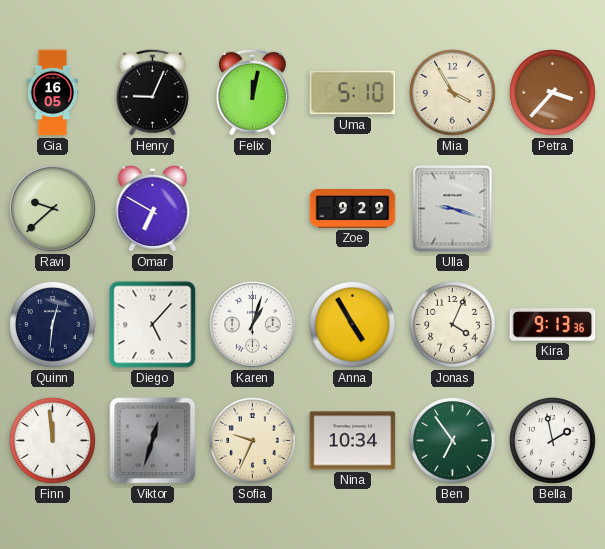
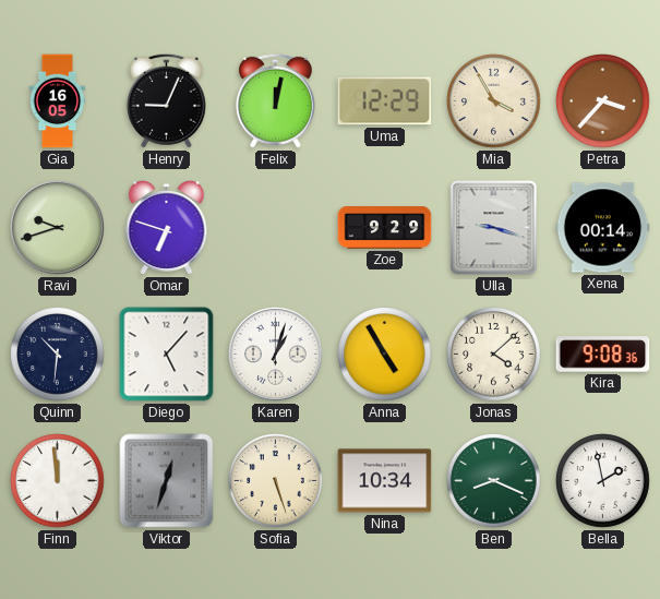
Uma: 5:10 -> 12:29 (385, 101)
Ravi: 9:38 -> 9:42 (58, 228)
Omar: 6:50 -> 6:48 (167, 228)
Xena: none -> 00:14 (603, 228)
Quinn: 12:31 -> 10:31 (58, 355)
Jonas: 4:04 -> 4:08 (494, 355)
Kira: 9:13 -> 9:08 (603, 355)
Sofia: 9:34 -> 5:27 (276, 481)
Ben: 6:54 -> 8:19 (494, 481)
